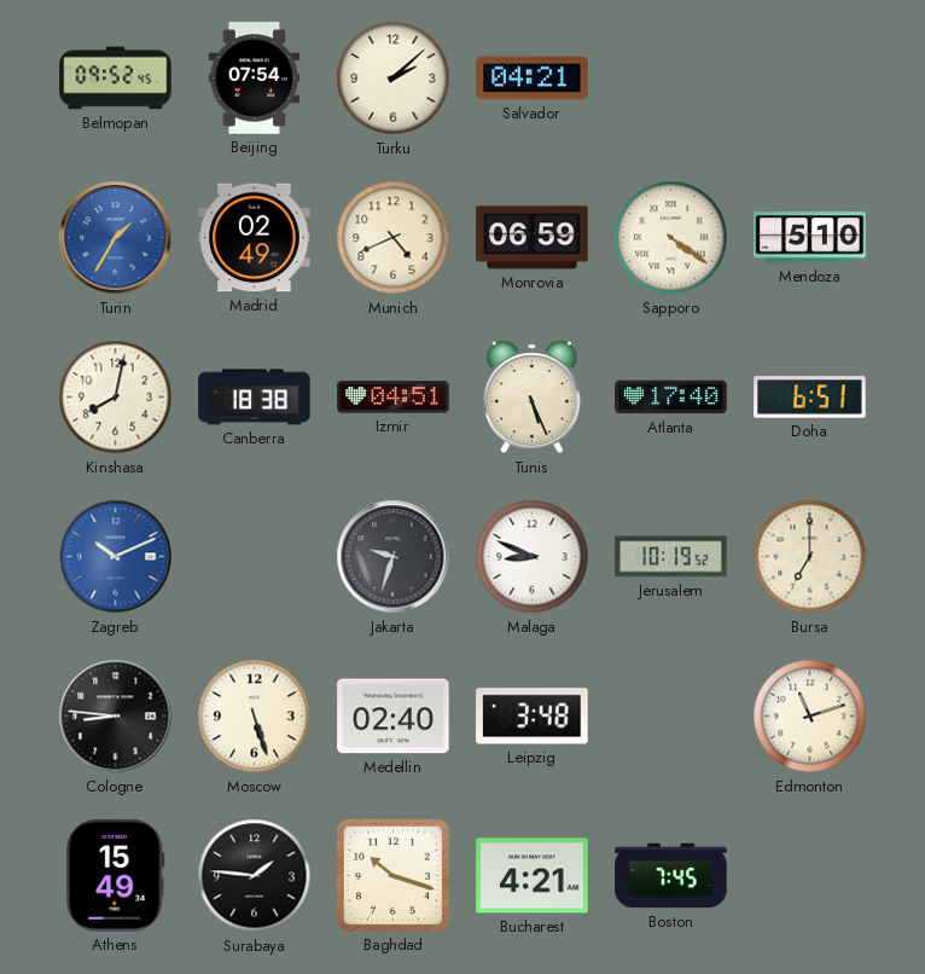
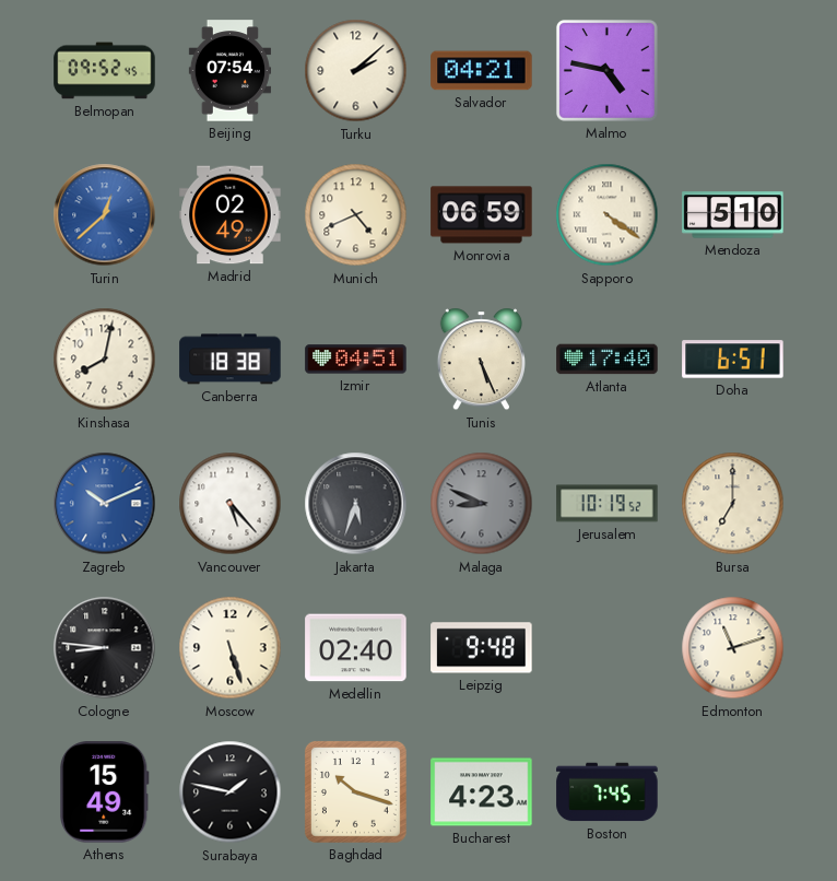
Malmo: none -> 4:47 (606, 70)
Turin: 1:35 -> 12:38 (105, 215)
Vancouver: none -> 5:23 (231, 504)
Jakarta: 9:33 -> 5:33 (356, 504)
Malaga dial: white -> grey (482, 504)
Leipzig: 3:48 -> 9:48 (482, 648)
Surabaya: 1:46 -> 1:47 (231, 792)
Bucharest: 4:21 -> 4:23 (482, 792)
